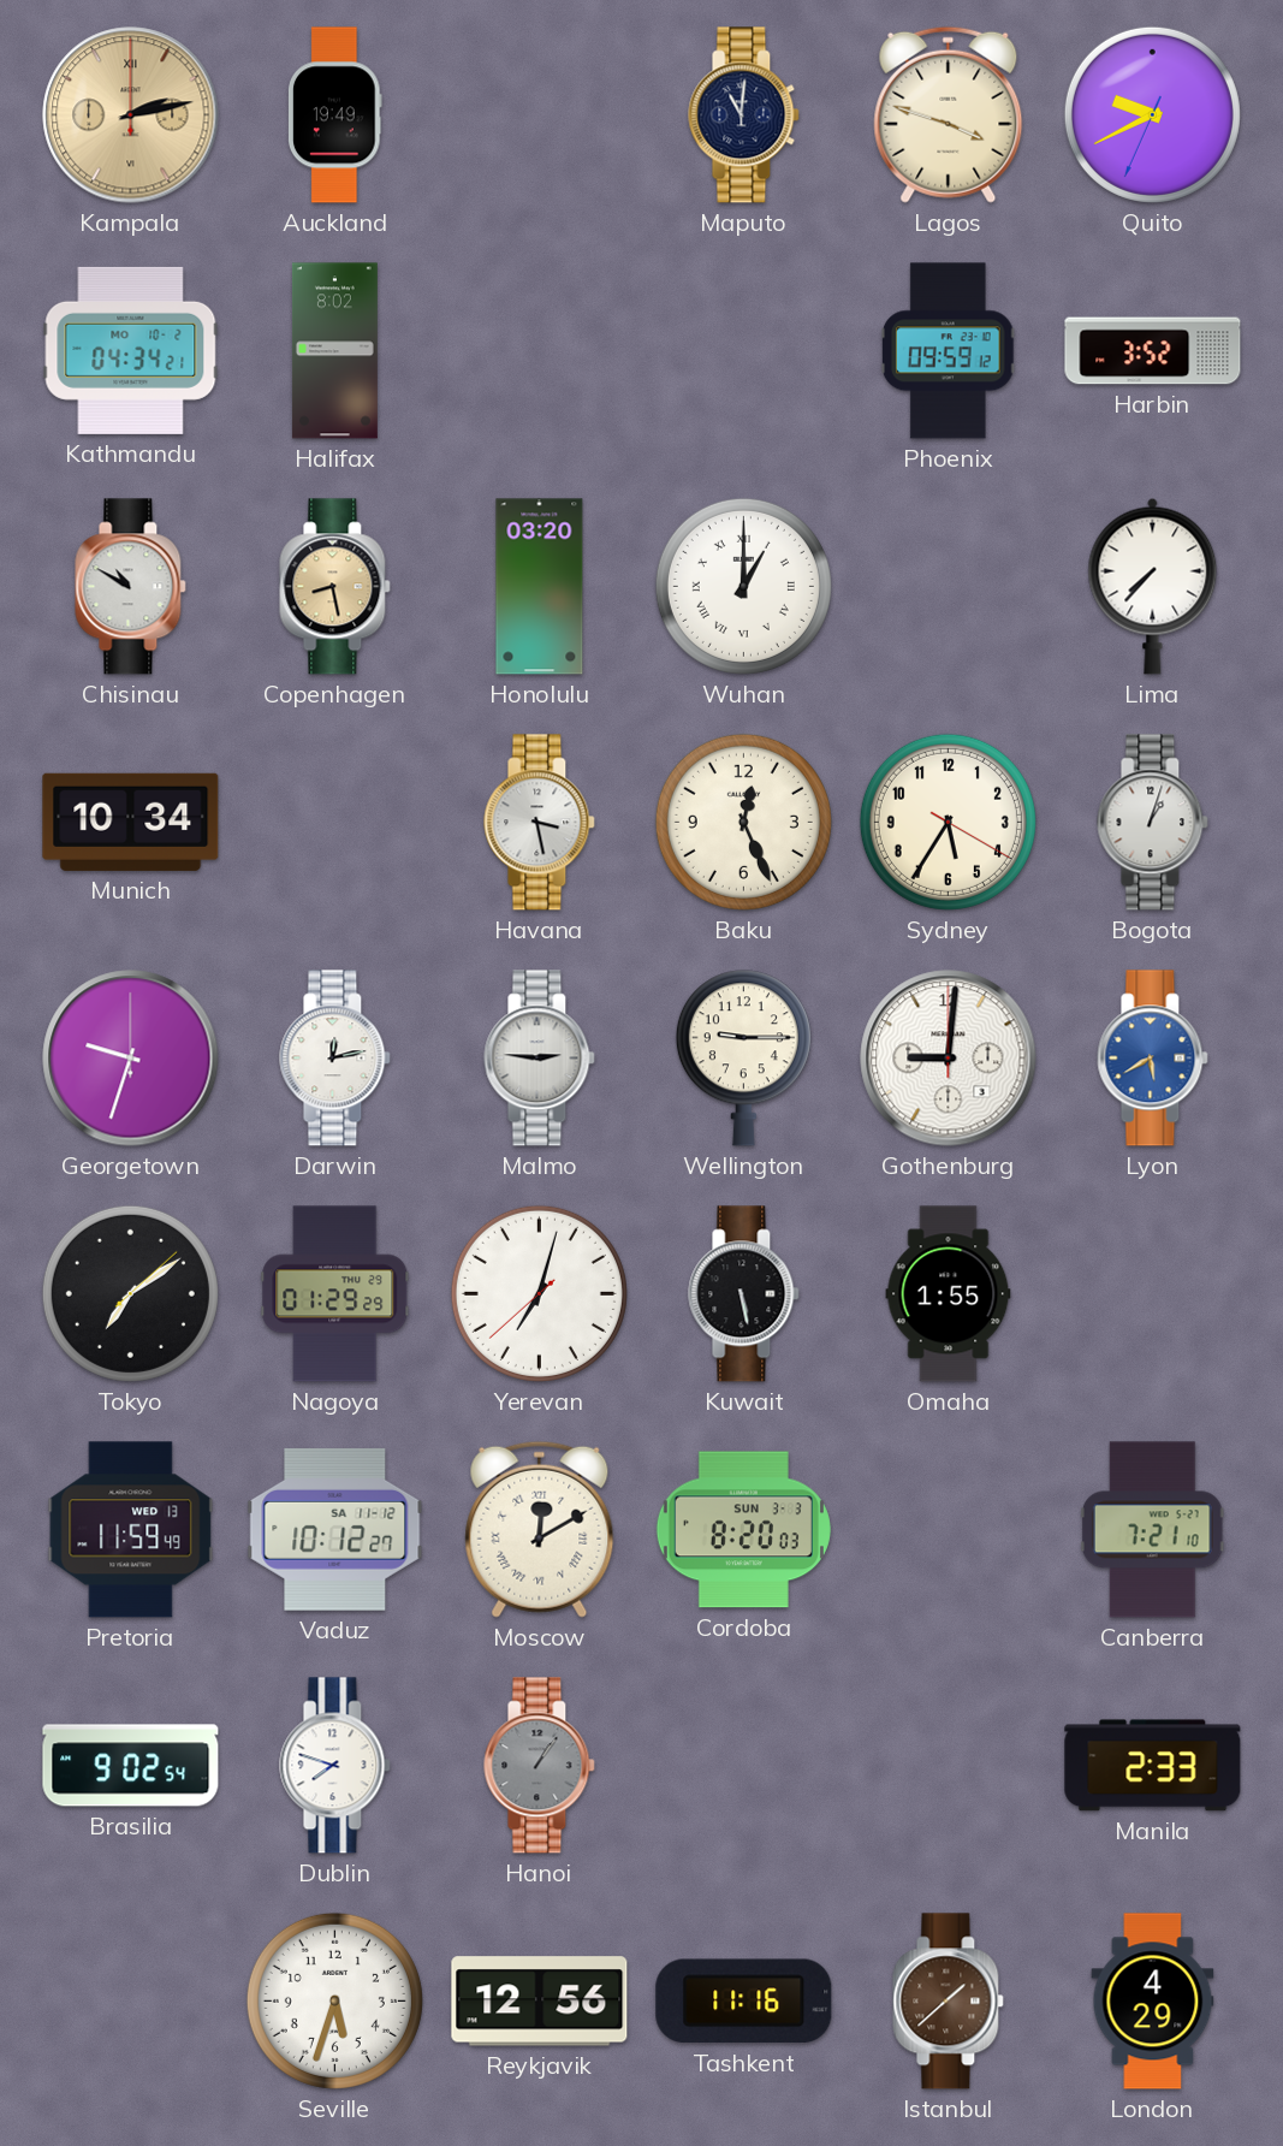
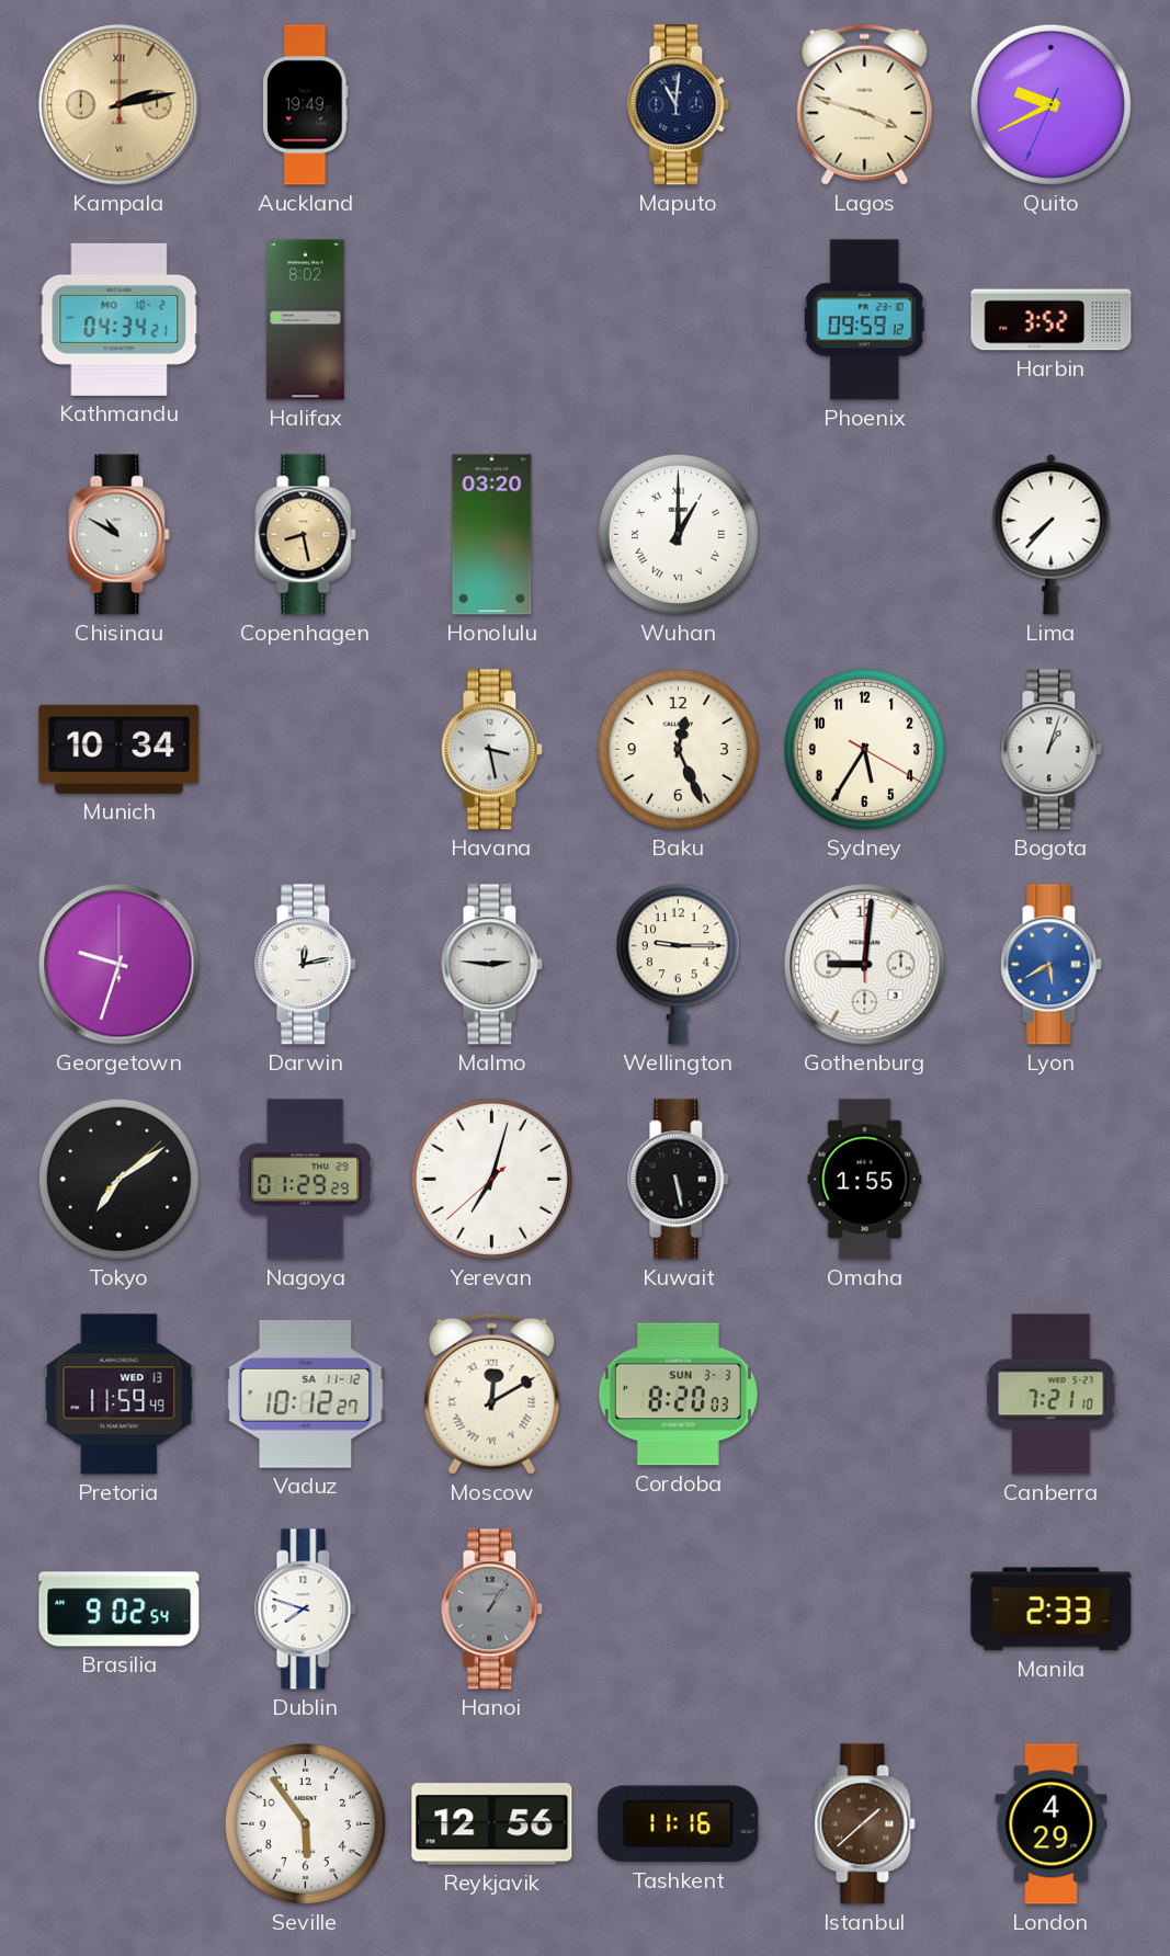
Seville: 5:33 -> 5:54 (305, 1823)
